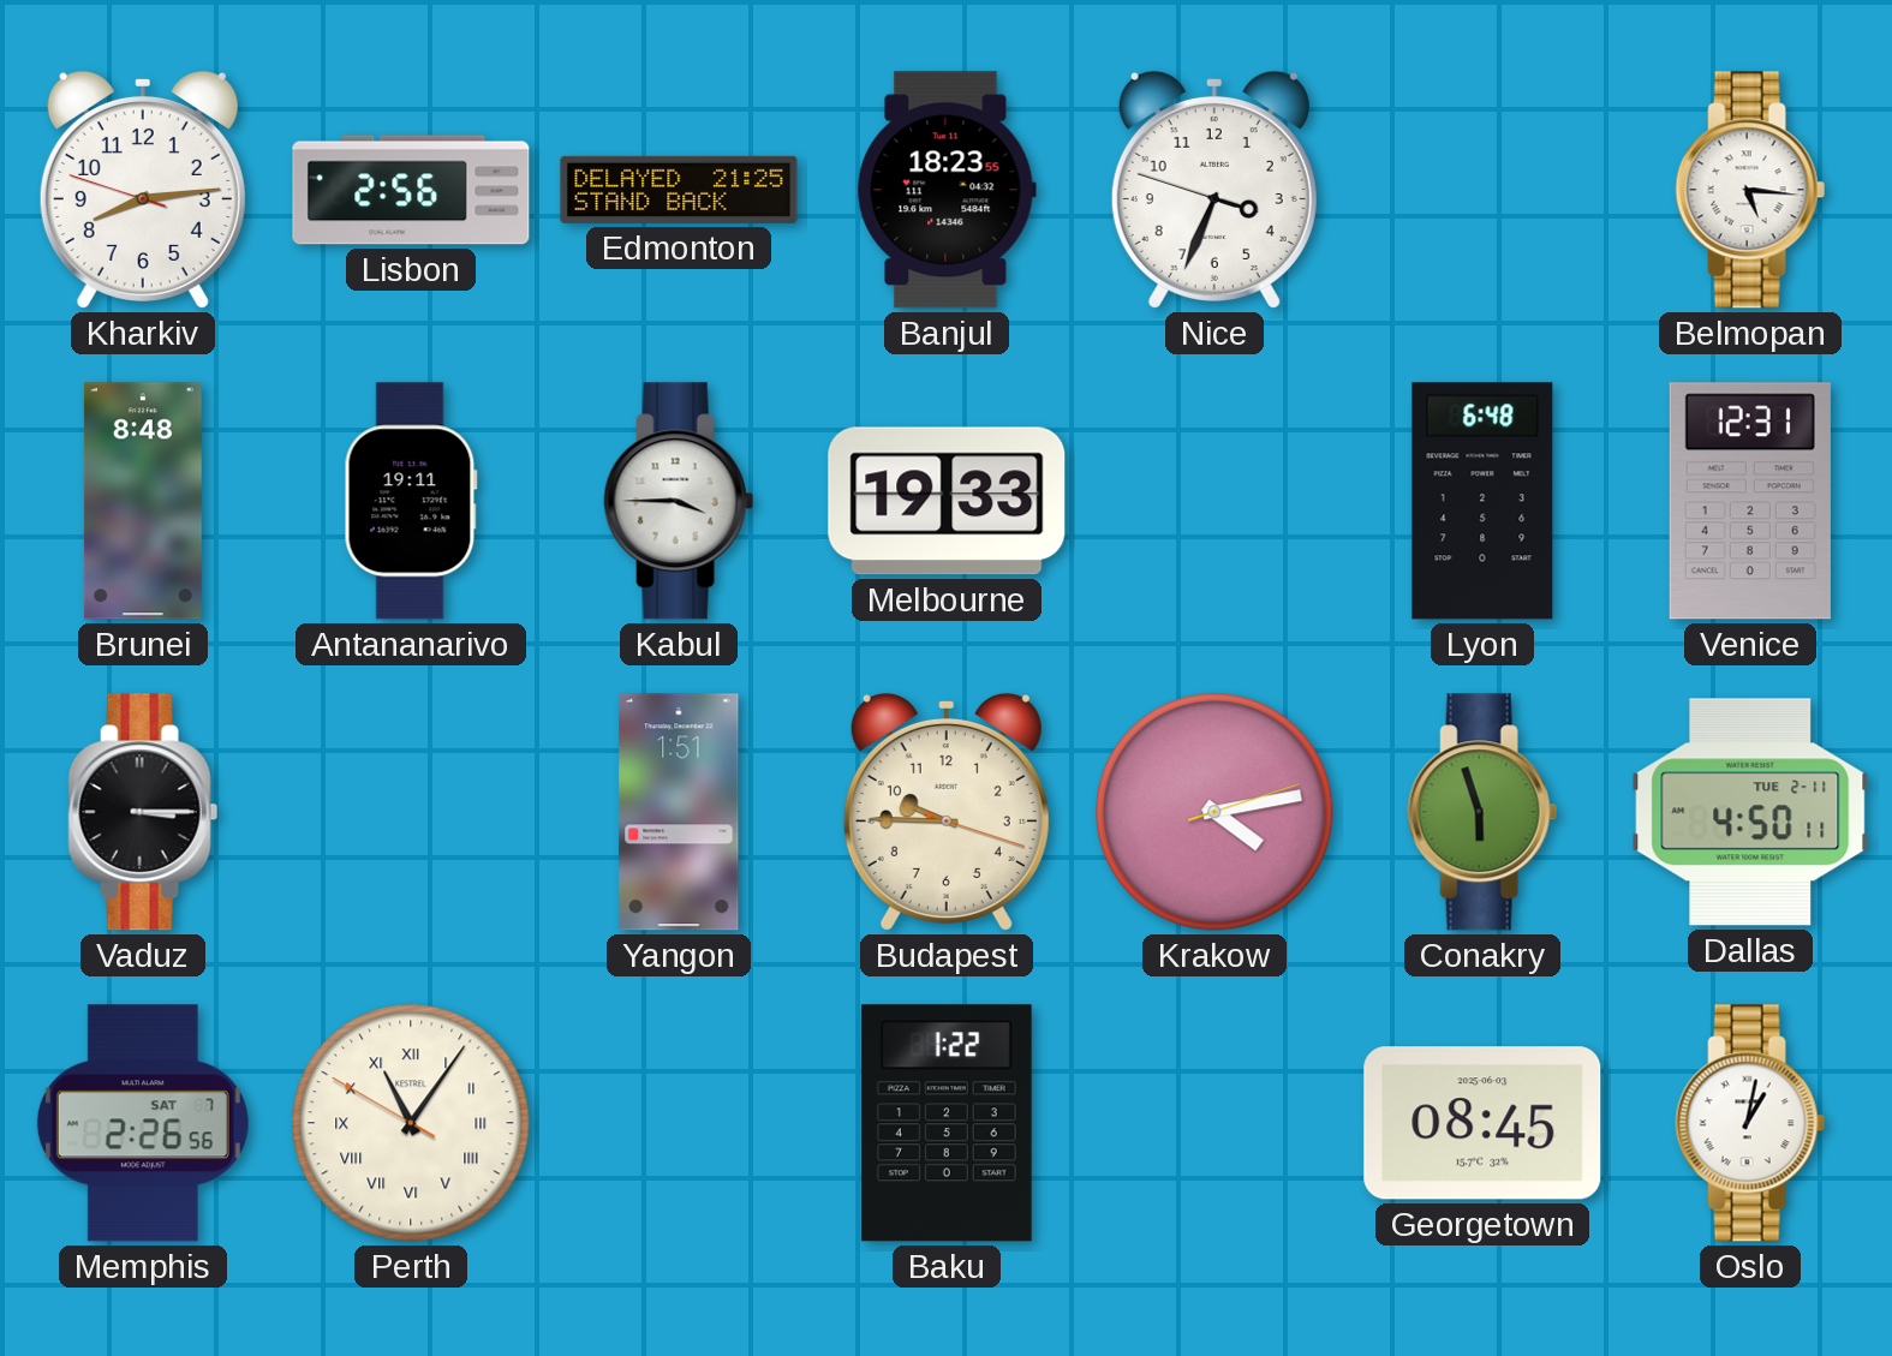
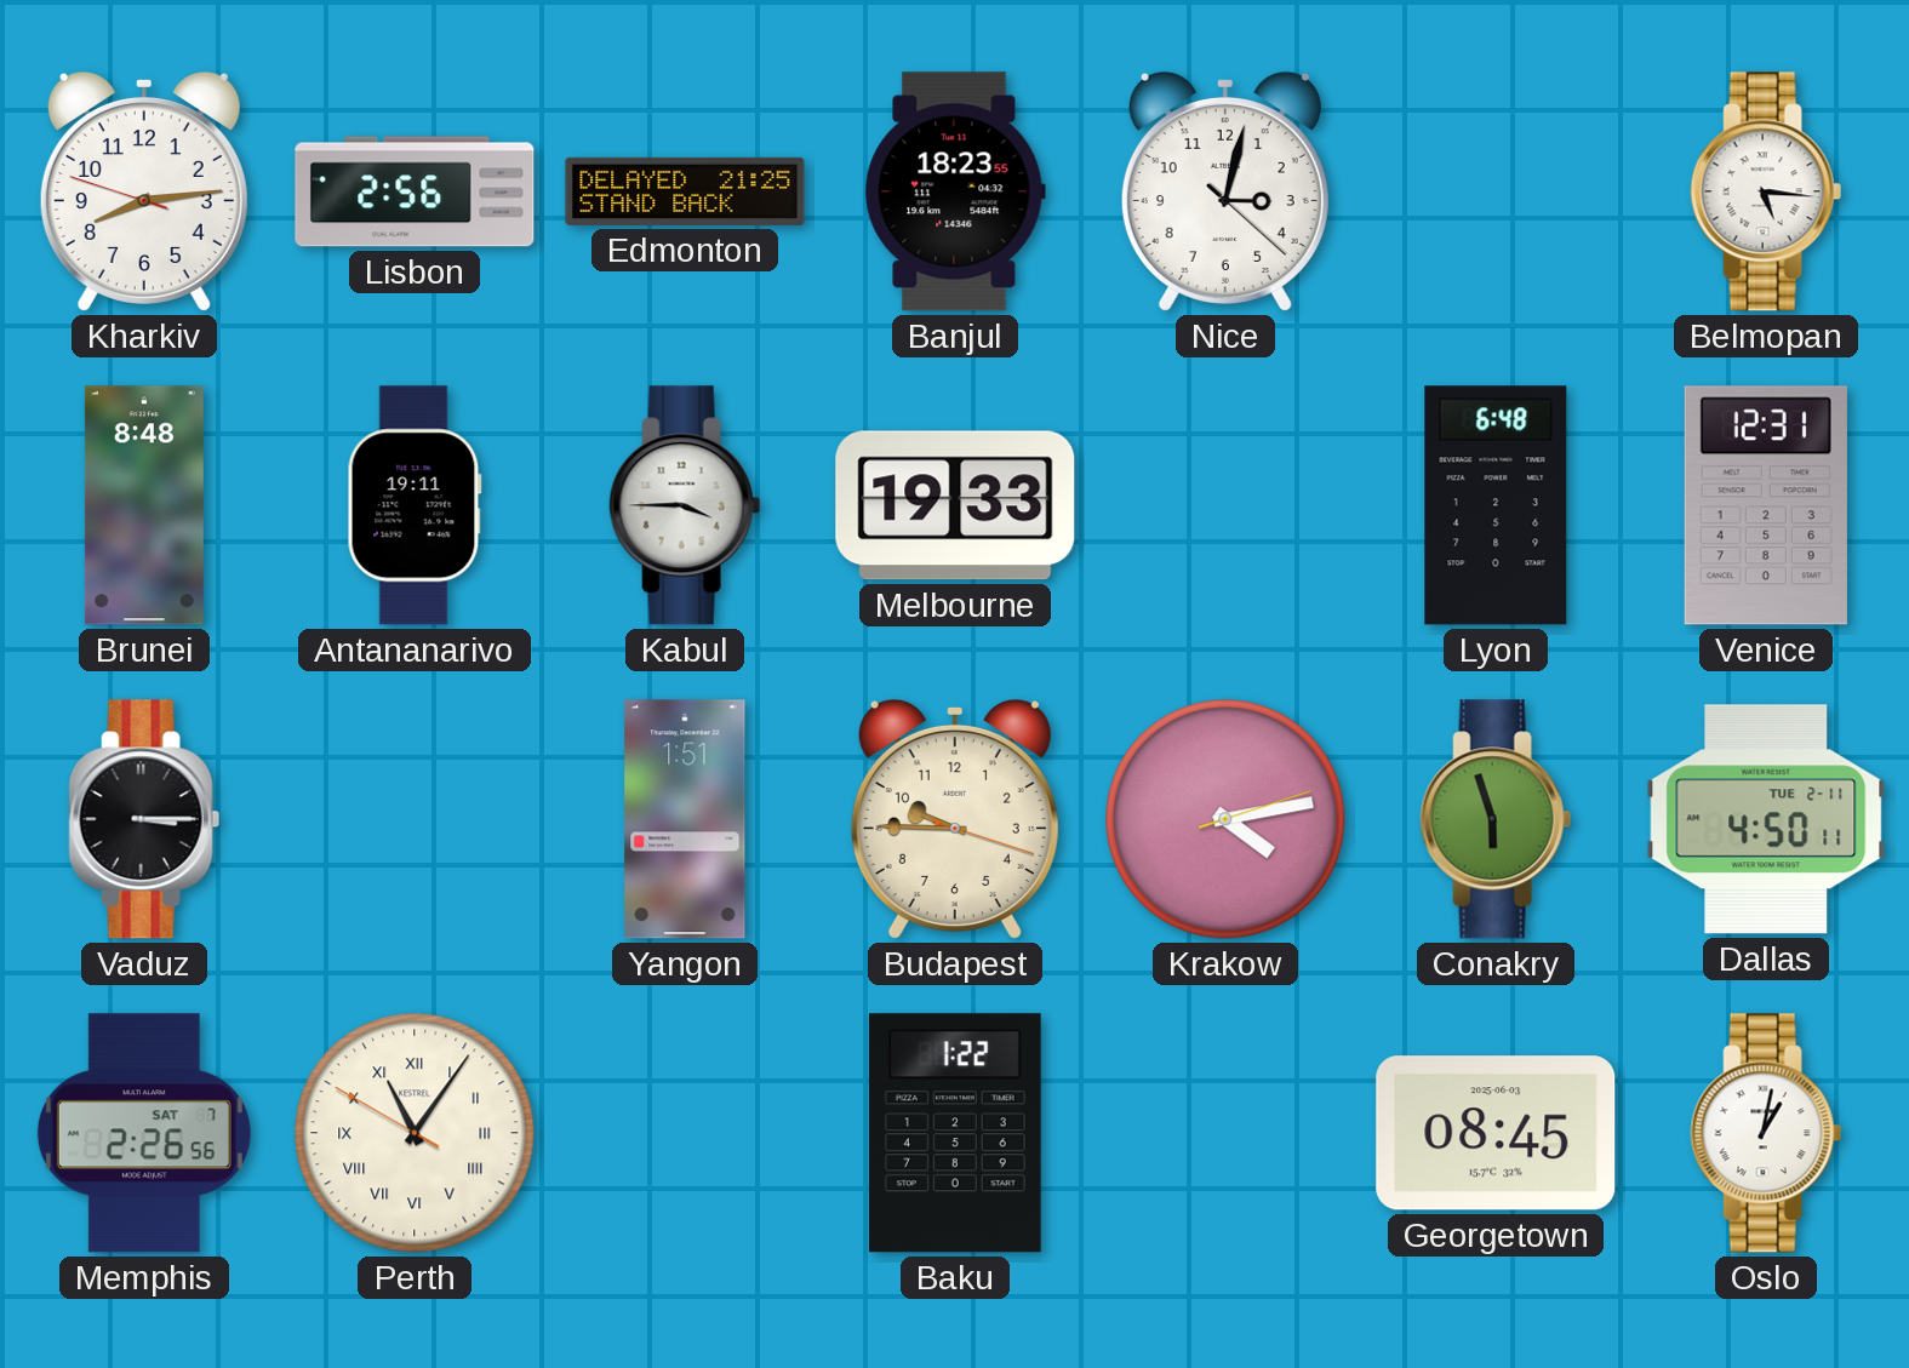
Nice: 3:33 -> 3:02 (1225, 191)
